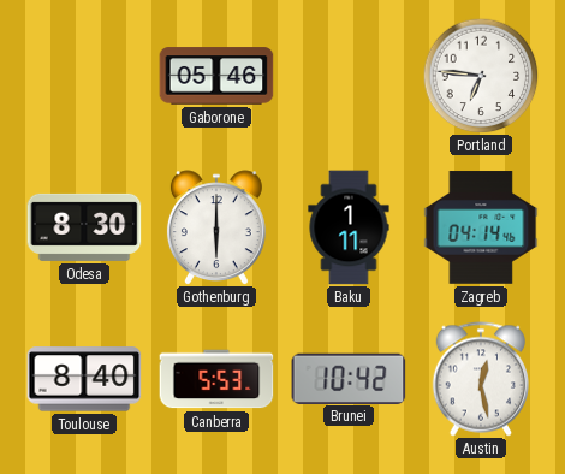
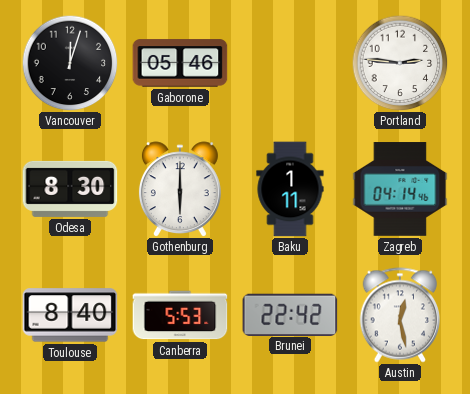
Vancouver: none -> 12:03 (70, 63)
Portland: 6:46 -> 2:46 (400, 63)
Brunei: 10:42 -> 22:42 (290, 314)
